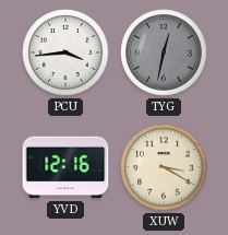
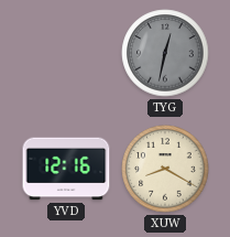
PCU: 3:44 -> none (65, 52)
XUW: 3:20 -> 8:20 (165, 169)
